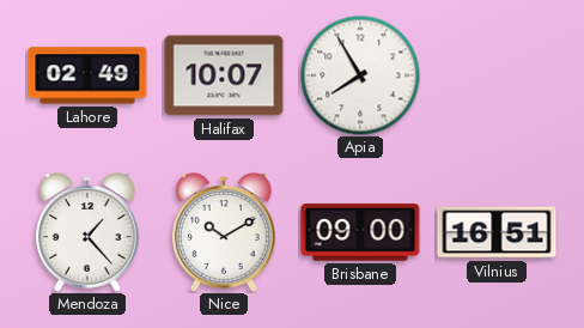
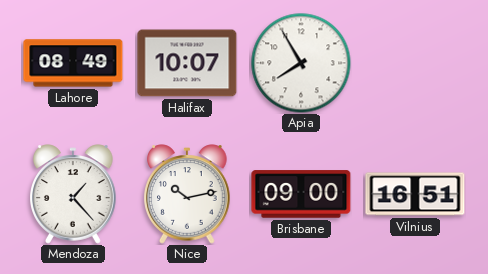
Lahore: 02:49 -> 08:49 (73, 63)
Nice: 10:10 -> 10:13 (188, 194)
